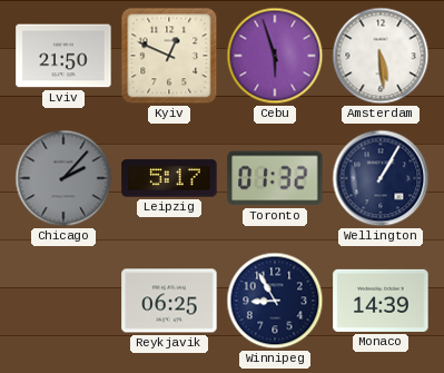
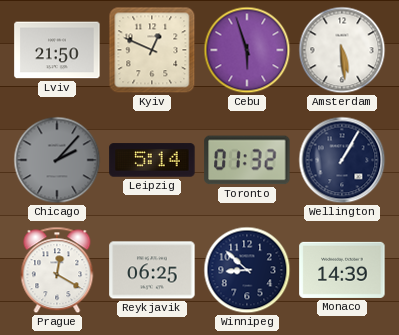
Leipzig: 5:17 -> 5:14 (152, 160)
Prague: none -> 12:20 (57, 270)
Winnipeg: 8:55 -> 8:52 (247, 270)
